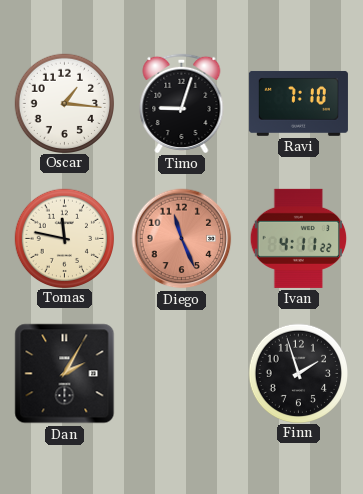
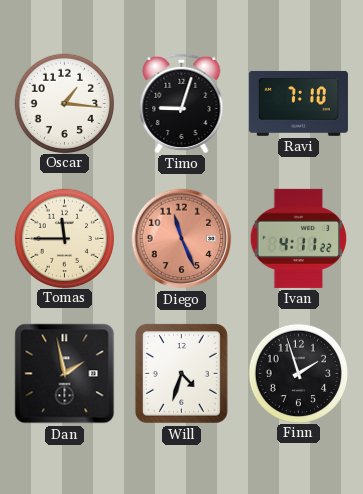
Tomas: 11:47 -> 11:45 (64, 238)
Dan: 2:05 -> 1:58 (65, 374)
Will: none -> 4:33 (181, 374)
